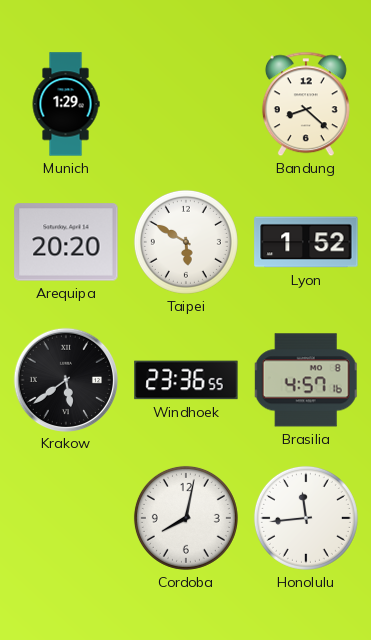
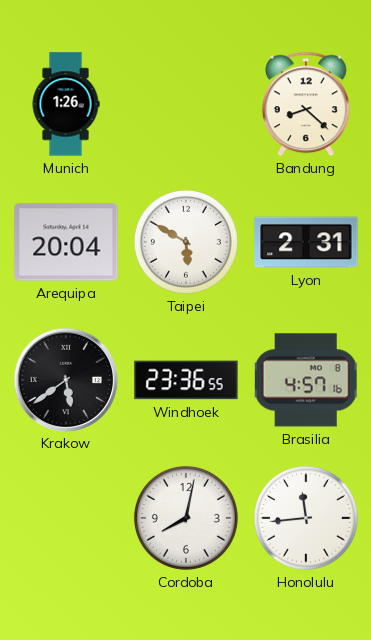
Munich: 1:29 -> 1:26 (66, 104)
Arequipa: 20:20 -> 20:04 (66, 242)
Lyon: 1:52 -> 2:31 (306, 242)
